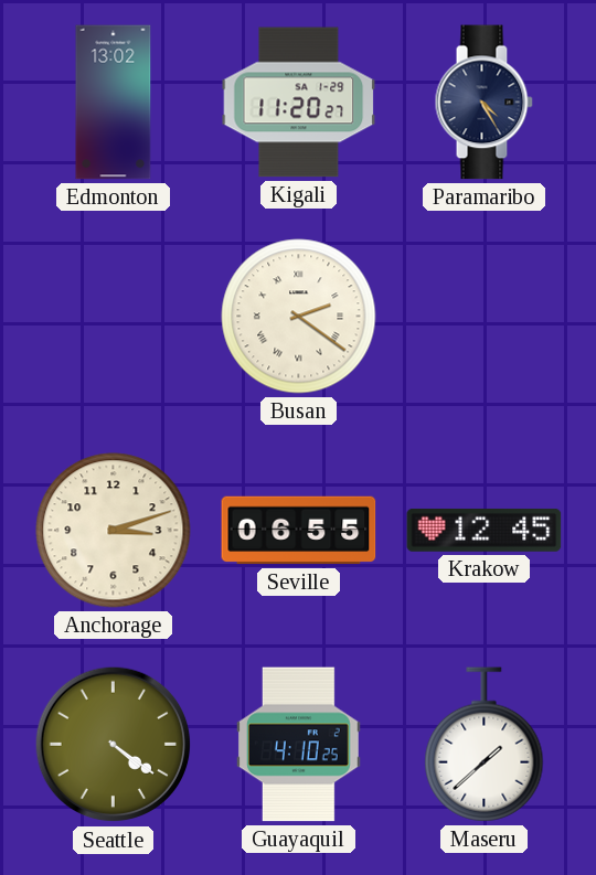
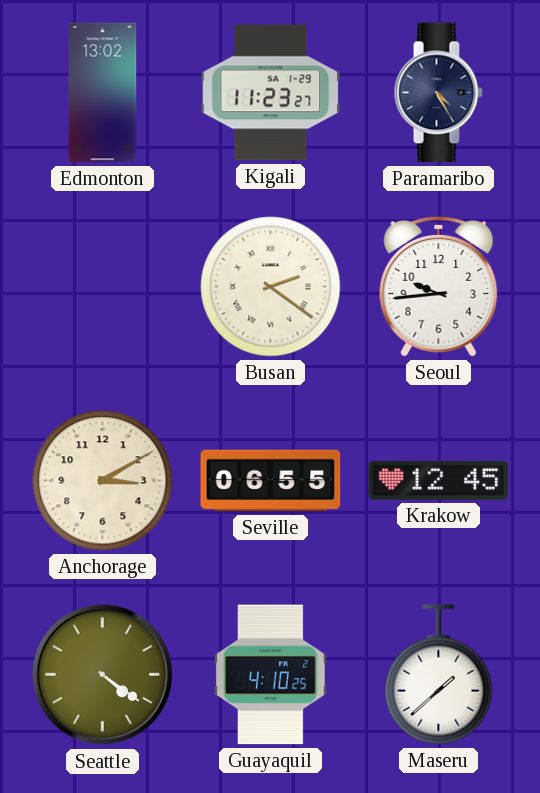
Kigali: 11:20 -> 11:23 (271, 93)
Seoul: none -> 9:44 (439, 286)
Anchorage: 3:12 -> 3:10 (103, 481)
